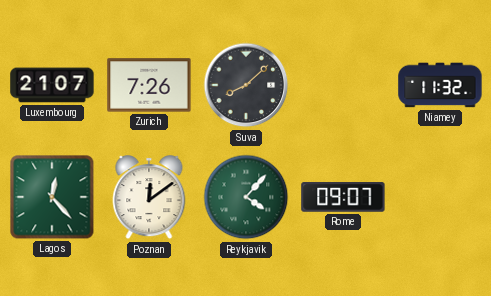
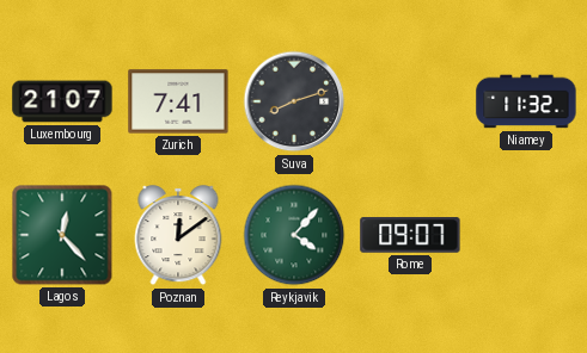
Zurich: 7:26 -> 7:41 (178, 101)
Suva: 8:08 -> 8:12 (294, 101)
